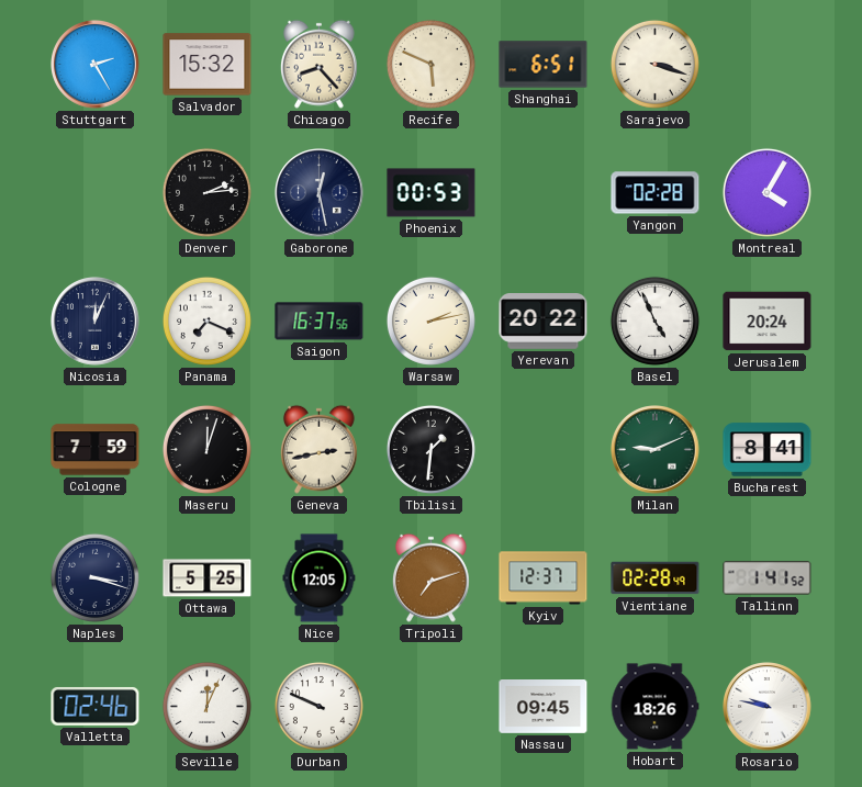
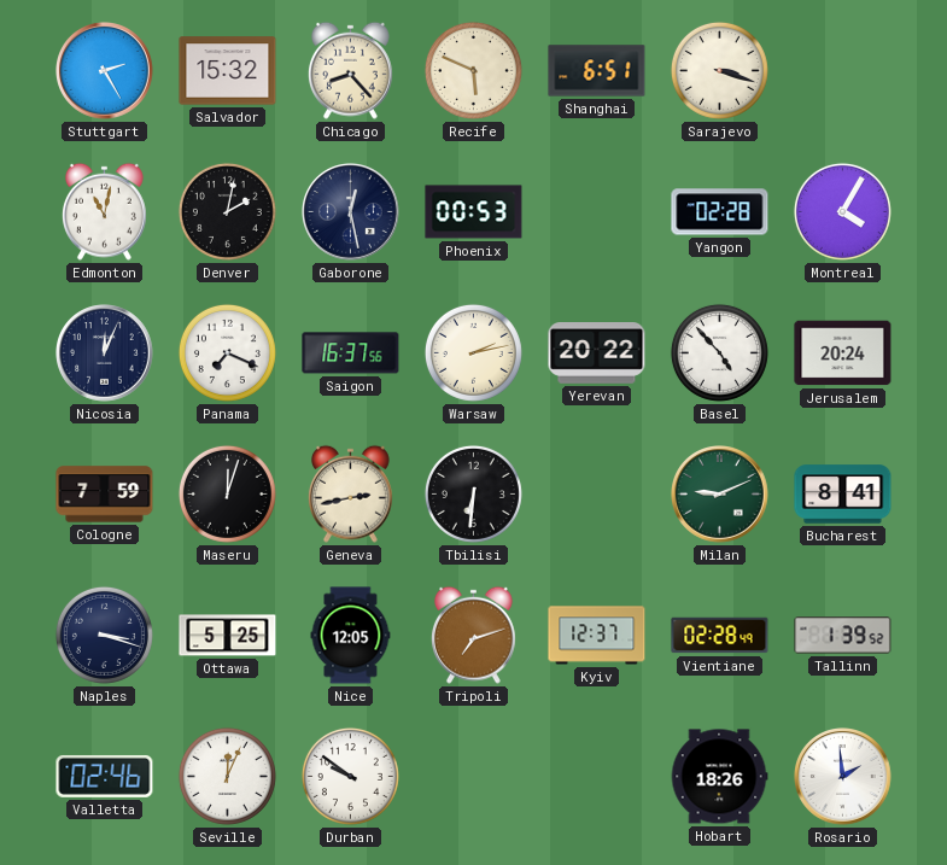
Edmonton: none -> 11:02 (104, 211)
Denver: 2:14 -> 2:02 (227, 211)
Basel: 4:56 -> 4:53 (719, 352)
Tbilisi: 1:31 -> 6:31 (473, 493)
Tallinn: 1:41 -> 1:39 (843, 636)
Durban: 9:49 -> 9:51 (350, 776)
Nassau: 09:45 -> none (544, 707)
Rosario: 9:47 -> 1:59 (843, 777)
